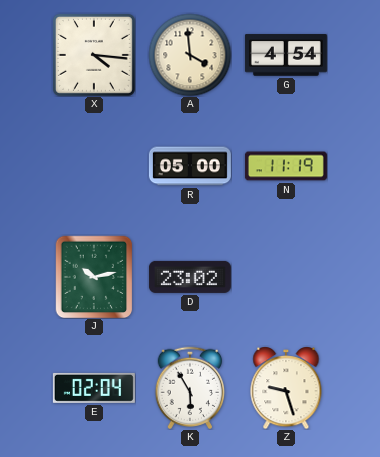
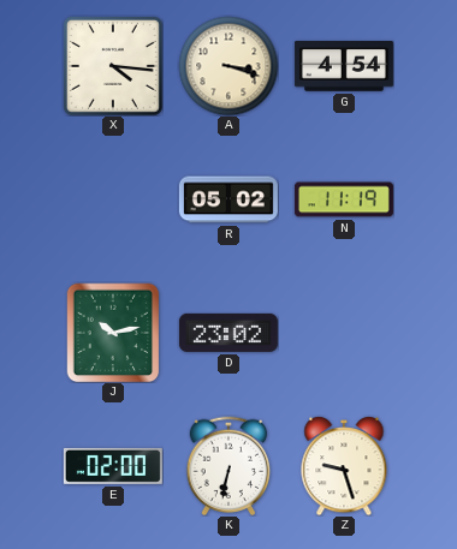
A: 3:59 -> 3:18 (228, 66)
R: 05:00 -> 05:02 (228, 199)
E: 02:04 -> 02:00 (113, 466)
K: 5:55 -> 6:32 (228, 466)
